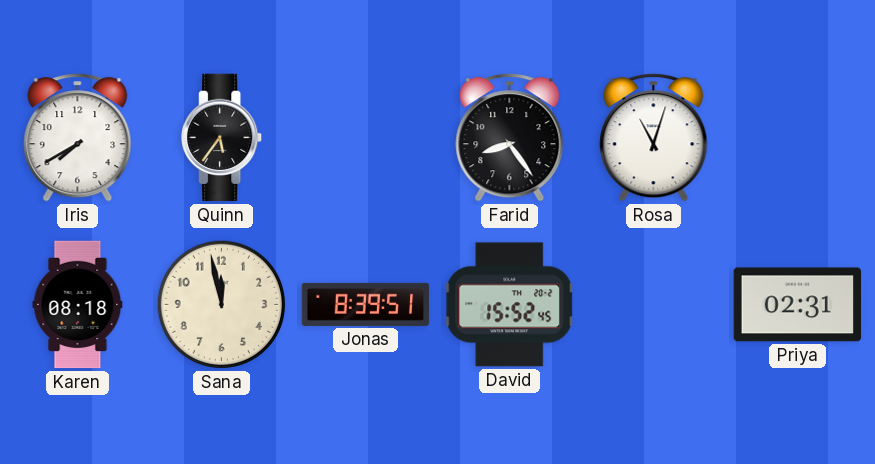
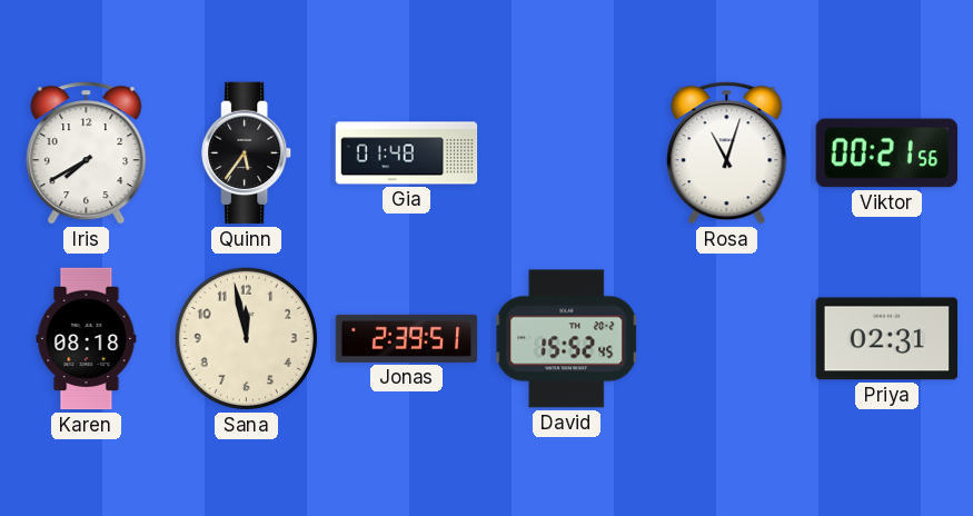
Gia: none -> 01:48 (407, 153)
Farid: 8:24 -> none (510, 138)
Viktor: none -> 00:21 (886, 153)
Jonas: 8:39 -> 2:39 (407, 338)
